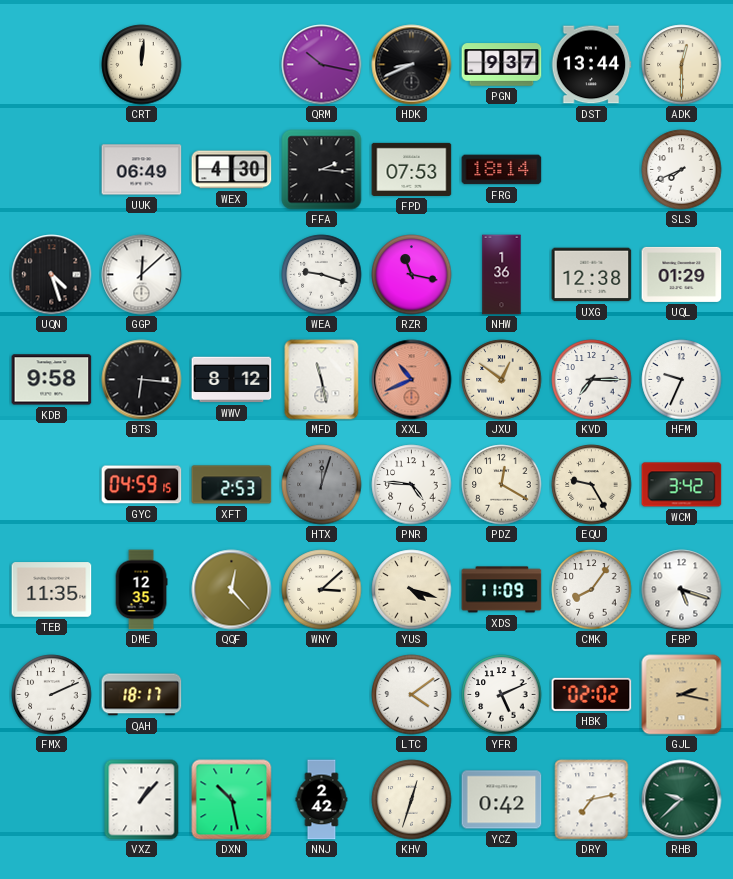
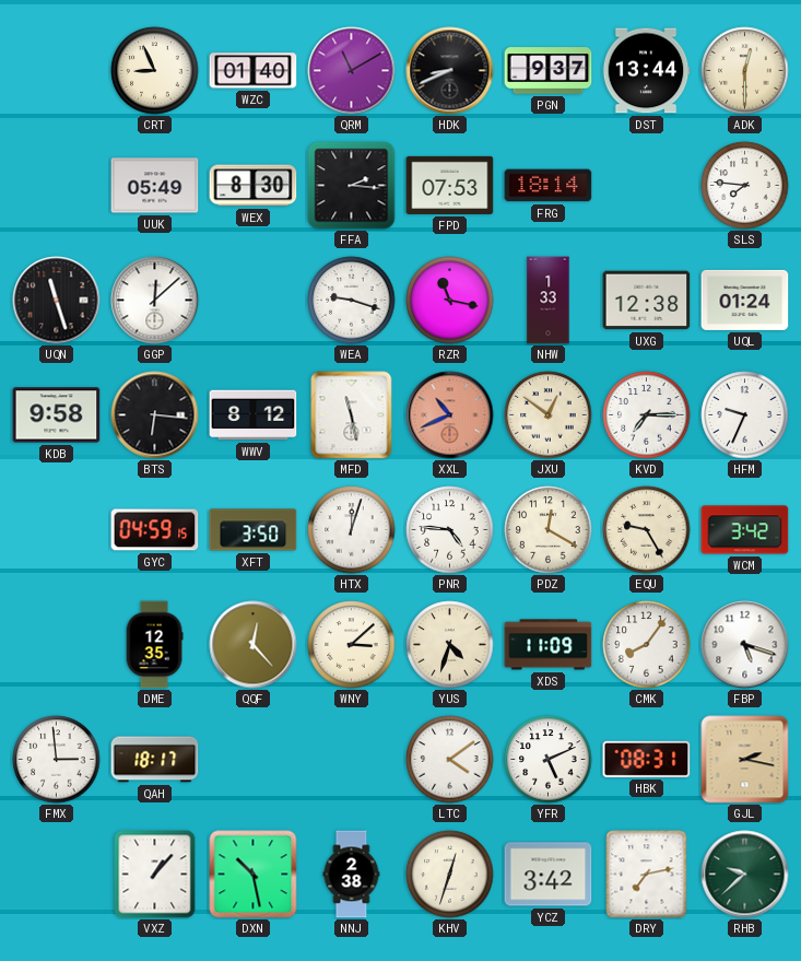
CRT: 12:01 -> 8:56 (155, 71)
WZC: none -> 01:40 (254, 71)
QRM: 10:17 -> 11:10 (352, 71)
UUK: 06:49 -> 05:49 (155, 186)
WEX: 4:30 -> 8:30 (254, 186)
SLS: 7:41 -> 7:46 (745, 186)
UQN: 4:27 -> 11:27 (57, 301)
NHW: 1:36 -> 1:33 (549, 301)
UQL: 01:29 -> 01:24 (745, 300)
XFT: 2:53 -> 3:50 (254, 530)
HTX dial: grey -> white (352, 530)
TEB: 11:35 -> none (52, 590)
YUS: 4:18 -> 4:33 (450, 645)
FMX: 2:11 -> 2:59 (57, 760)
HBK: 02:02 -> 08:31 (647, 759)
NNJ: 2:42 -> 2:38 (352, 875)
YCZ: 0:42 -> 3:42 (549, 875)
